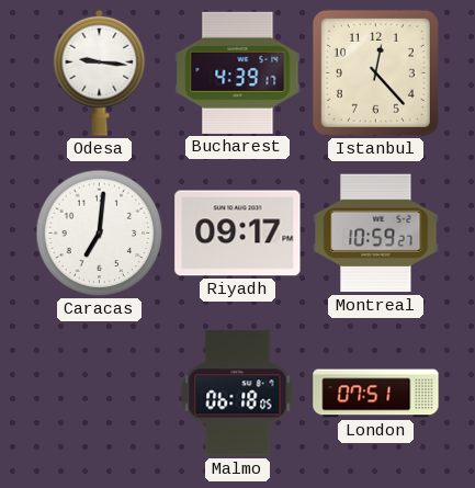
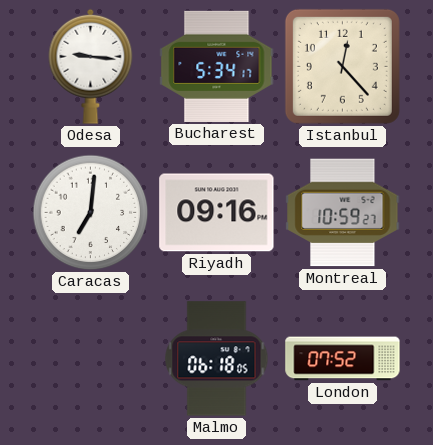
Bucharest: 4:39 -> 5:34 (217, 66)
Riyadh: 09:17 -> 09:16 (217, 213)
London: 07:51 -> 07:52 (343, 359)
